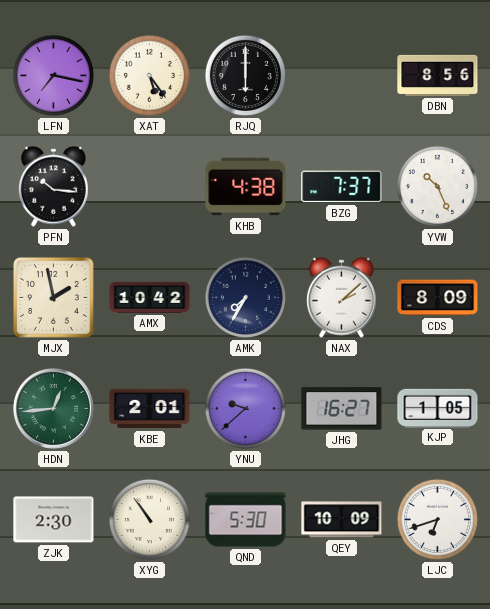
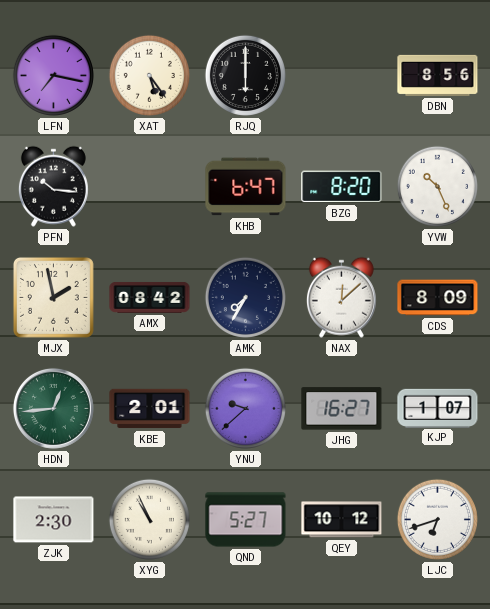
KHB: 4:38 -> 6:47 (246, 187)
BZG: 7:37 -> 8:20 (342, 187)
AMX: 10:42 -> 08:42 (150, 297)
NAX: 2:08 -> 12:08 (341, 297)
KJP: 1:05 -> 1:07 (438, 408)
XYG: 10:54 -> 10:56 (149, 519)
QND: 5:30 -> 5:27 (246, 520)
QEY: 10:09 -> 10:12 (342, 520)
